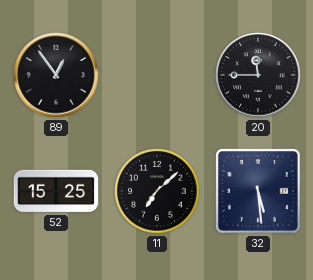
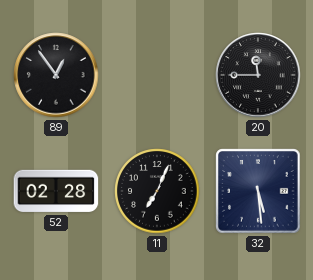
52: 15:25 -> 02:28 (56, 191)
11: 7:08 -> 7:04 (157, 191)
